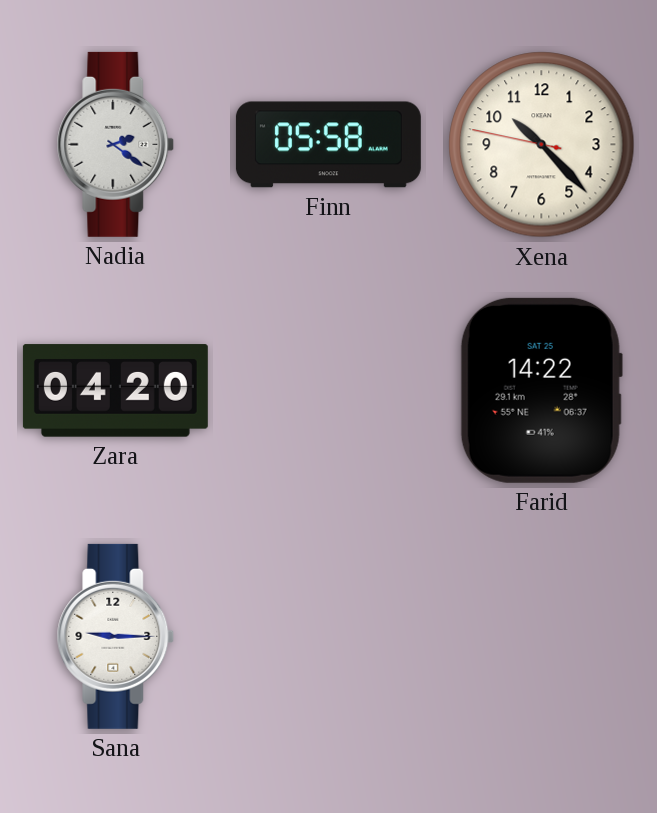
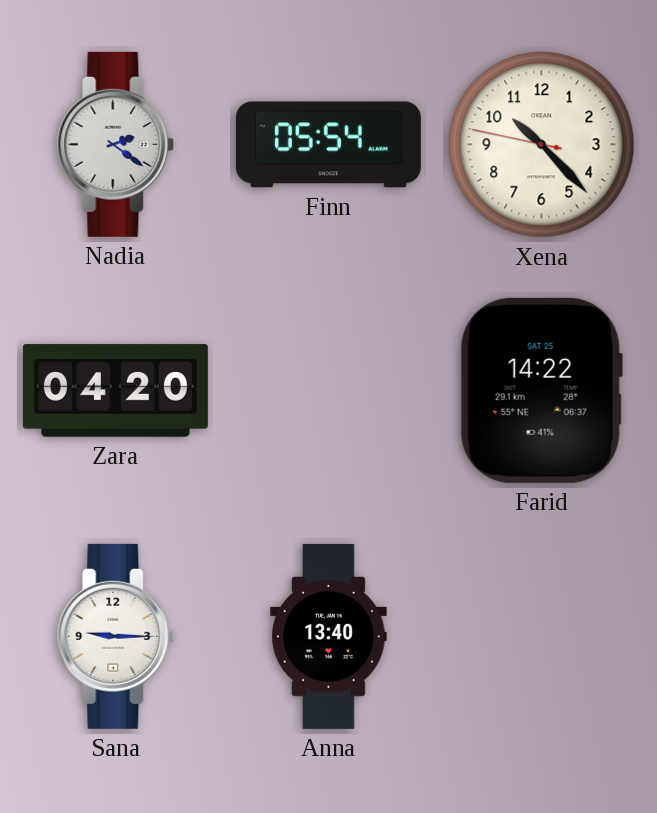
Finn: 05:58 -> 05:54 (328, 145)
Anna: none -> 13:40 (329, 636)
